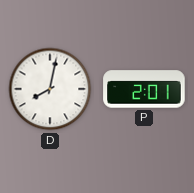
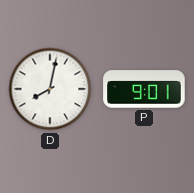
P: 2:01 -> 9:01 (144, 89)
